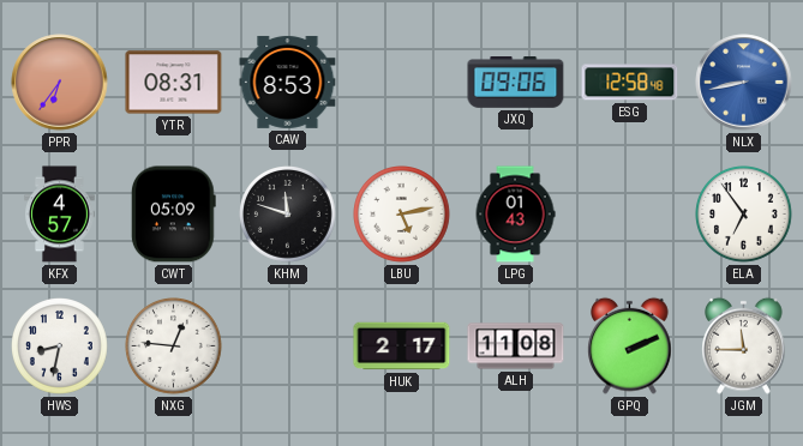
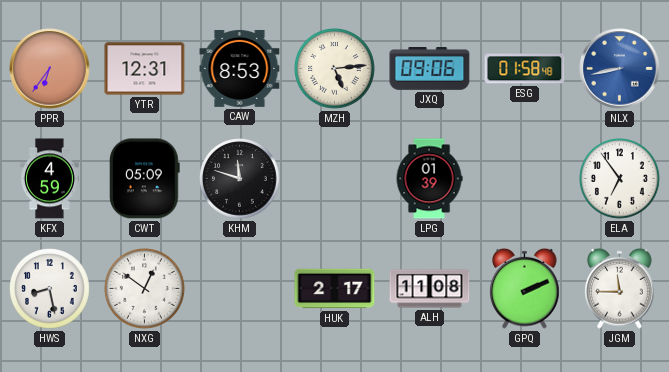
YTR: 08:31 -> 12:31 (145, 69)
MZH: none -> 5:14 (335, 69)
ESG: 12:58 -> 01:58 (525, 69)
KFX: 4:57 -> 4:59 (50, 179)
LBU: 5:13 -> none (402, 215)
LPG: 01:43 -> 01:39 (429, 179)
HWS: 8:32 -> 8:28 (50, 289)
NXG: 12:46 -> 12:51 (145, 289)
